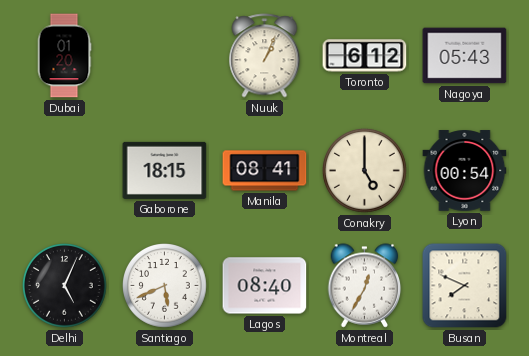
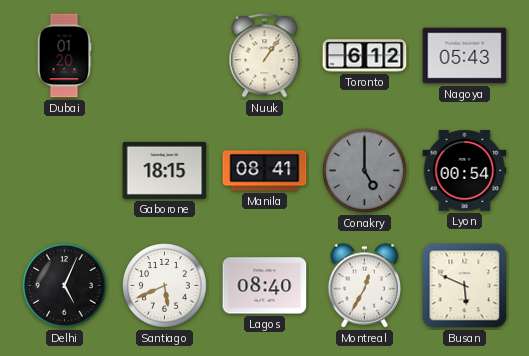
Nuuk: 1:04 -> 1:06 (265, 56)
Conakry dial: cream -> grey (365, 171)
Busan: 7:49 -> 5:49 (465, 286)
